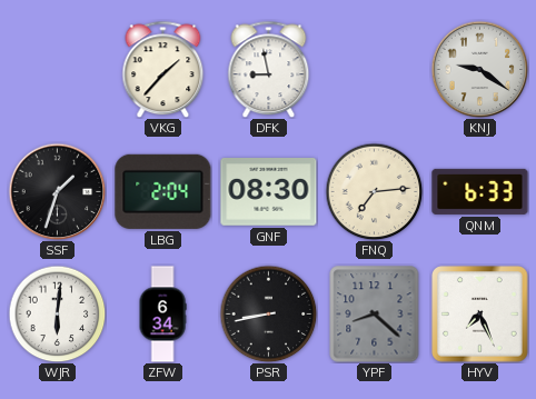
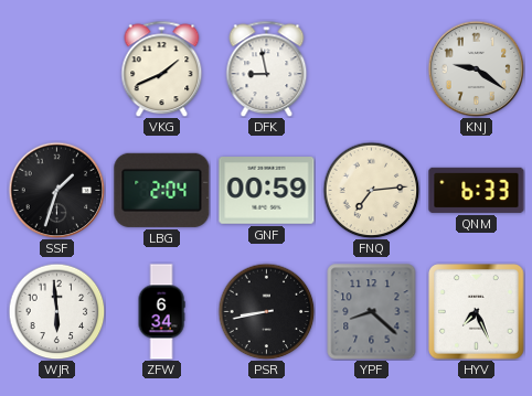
VKG: 1:37 -> 1:41 (162, 68)
GNF: 08:30 -> 00:59 (267, 191)
WJR: 6:01 -> 5:59 (56, 311)
